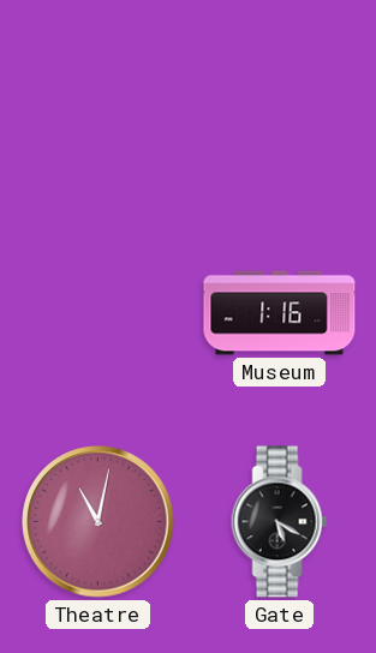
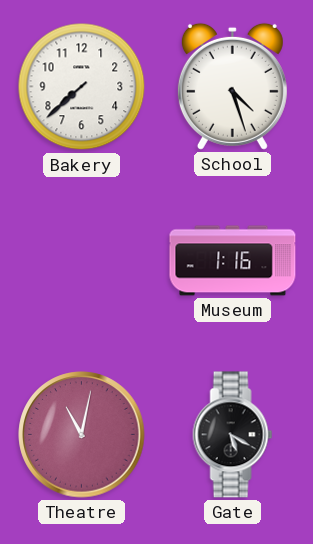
Bakery: none -> 7:38 (82, 87)
School: none -> 4:27 (232, 86)
